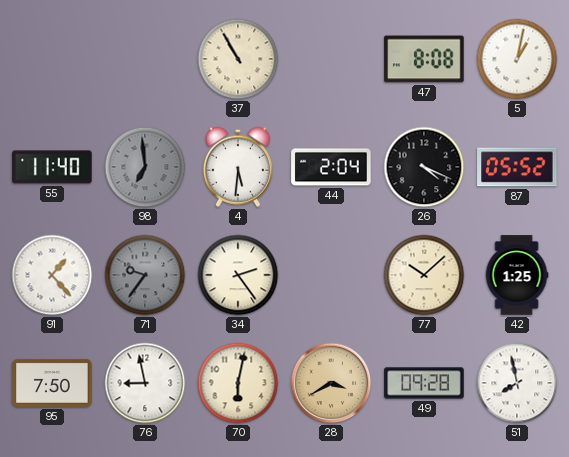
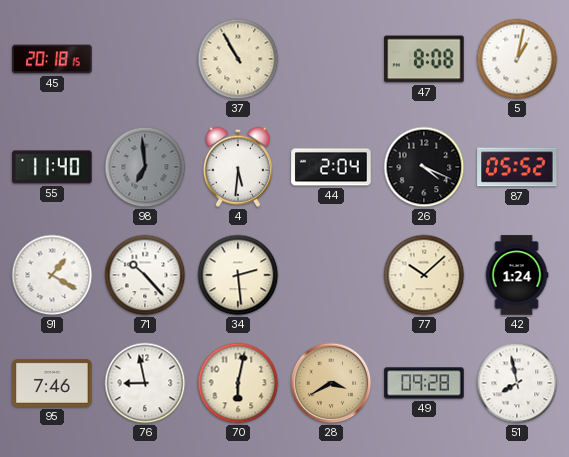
45: none -> 20:18 (52, 59)
91: 1:23 -> 1:20 (52, 275)
71: 9:36 -> 10:23 (145, 275)
71 dial: grey -> white (145, 275)
34: 2:24 -> 2:29 (238, 275)
42: 1:25 -> 1:24 (517, 275)
95: 7:50 -> 7:46 (52, 383)
